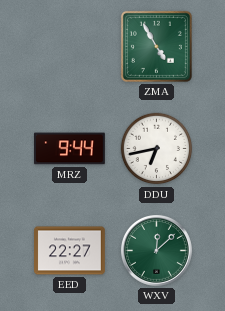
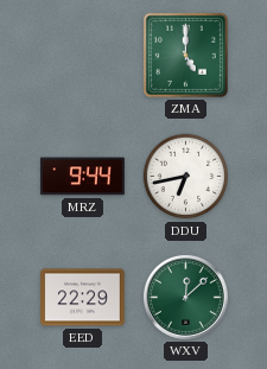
ZMA: 4:55 -> 5:00 (185, 55)
EED: 22:27 -> 22:29 (83, 298)
